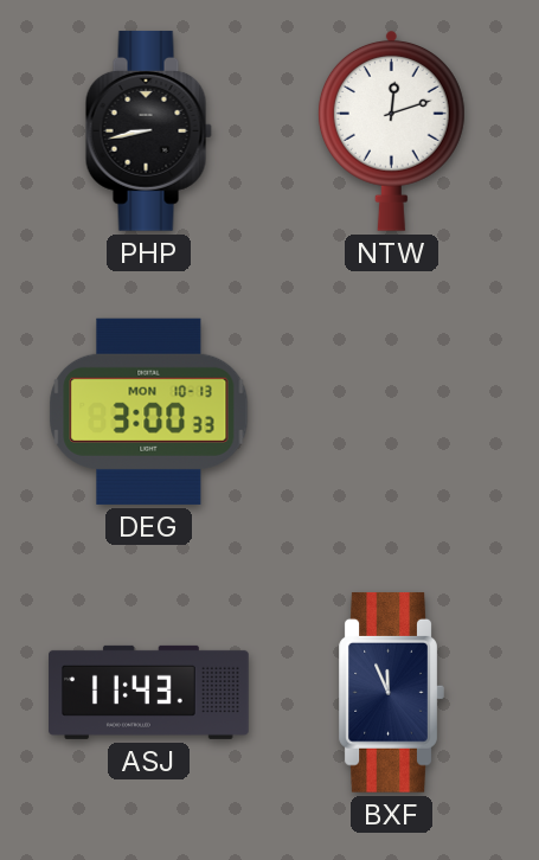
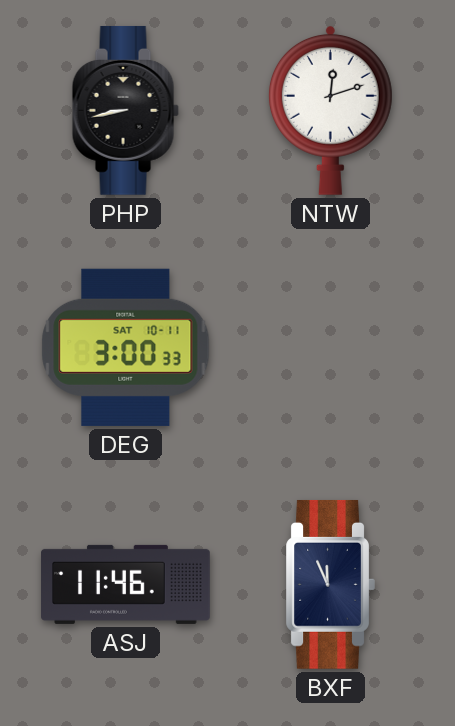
DEG date: MON 10-13 -> SAT 10-11 (126, 347)
ASJ: 11:43 -> 11:46 (126, 584)
